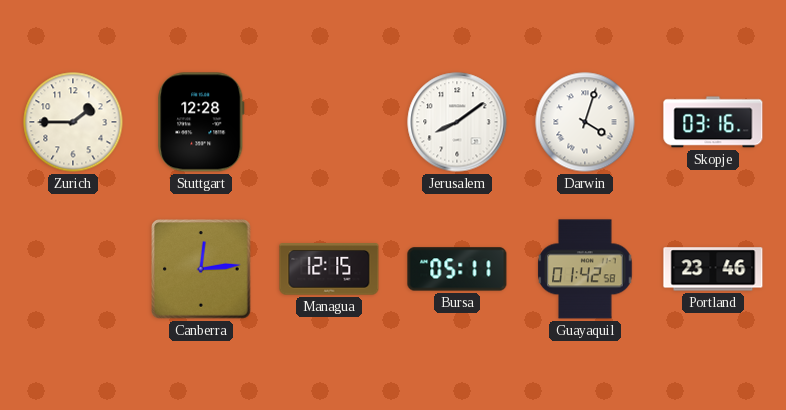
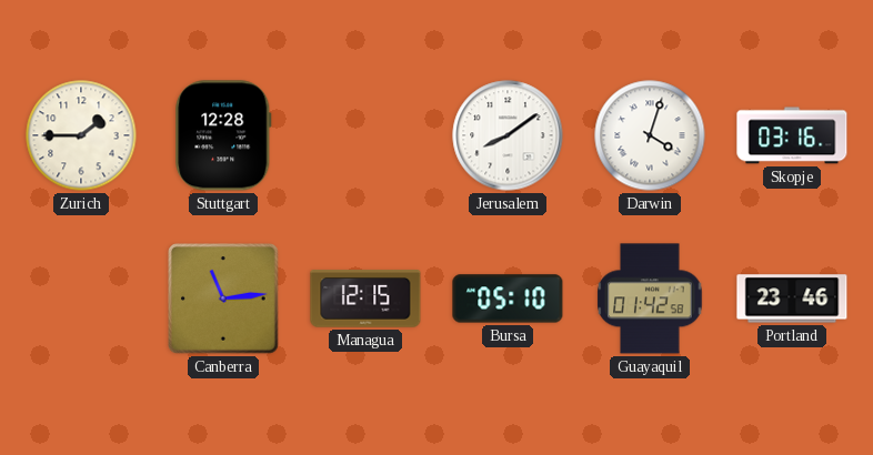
Canberra: 12:14 -> 11:14 (223, 299)
Bursa: 05:11 -> 05:10 (508, 299)
